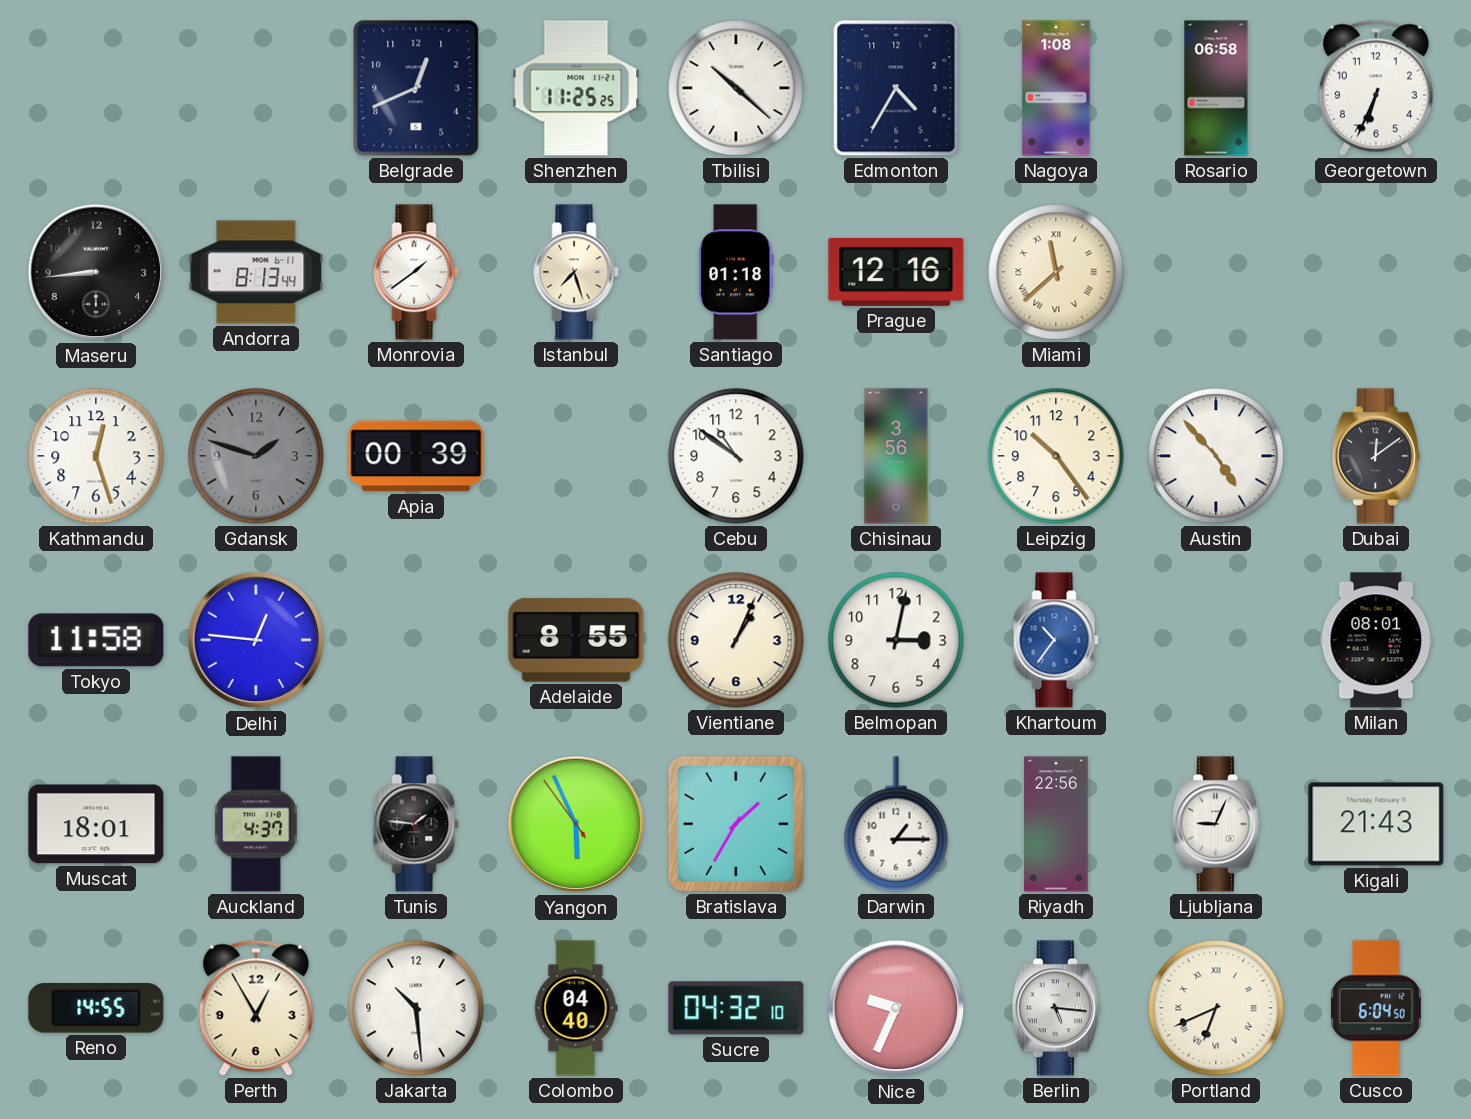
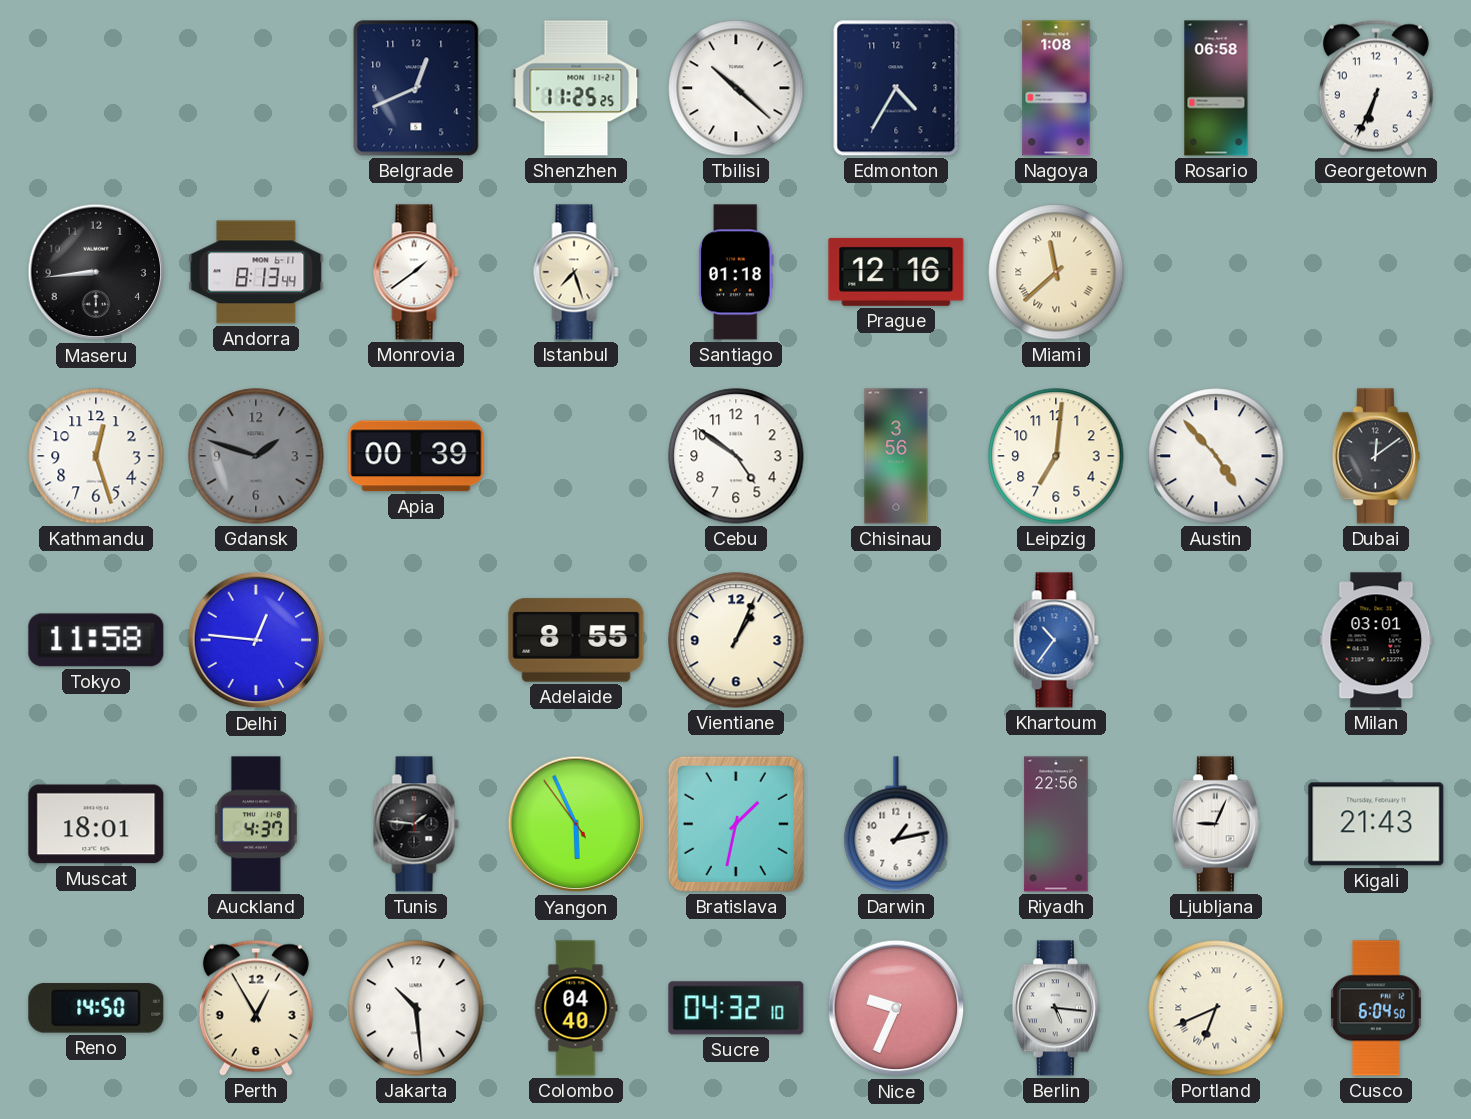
Cebu: 10:51 -> 4:51 (736, 456)
Leipzig: 10:24 -> 7:01 (1056, 456)
Belmopan: 3:02 -> none (896, 640)
Milan: 08:01 -> 03:01 (1376, 640)
Bratislava: 1:35 -> 1:32 (736, 824)
Darwin: 1:15 -> 1:13 (896, 824)
Reno: 14:55 -> 14:50 (96, 1008)
